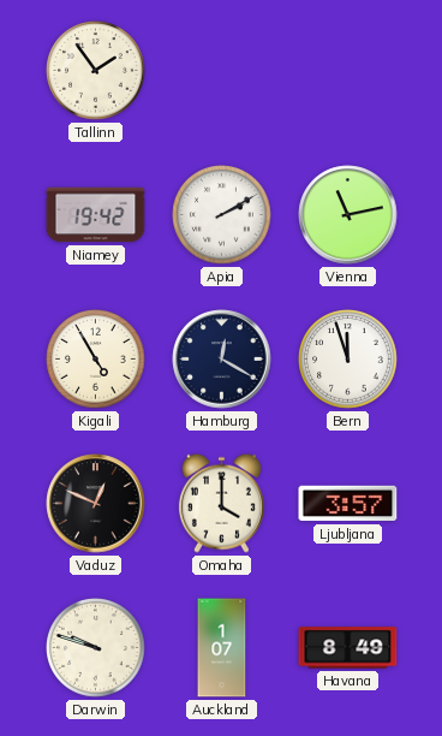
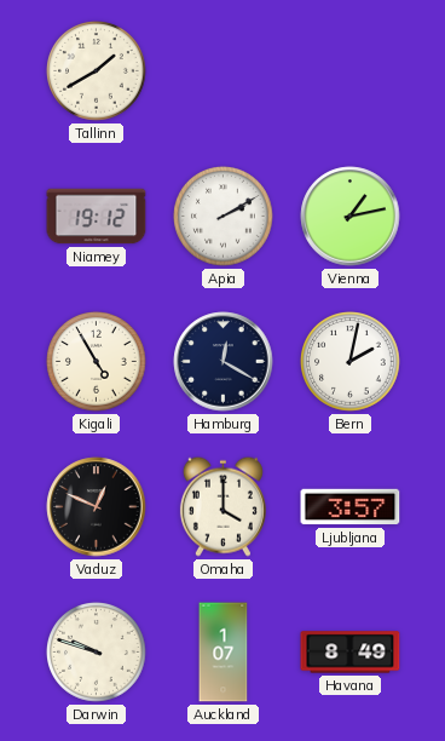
Tallinn: 1:54 -> 1:40 (97, 71)
Niamey: 19:42 -> 19:12 (97, 217)
Vienna: 11:13 -> 1:13 (351, 217)
Bern: 11:57 -> 2:02 (351, 362)
